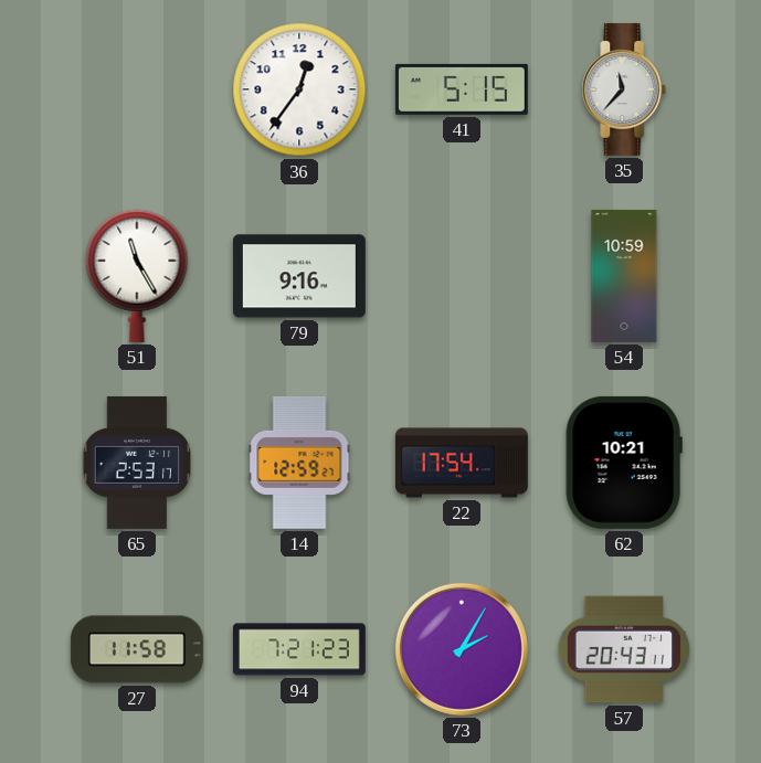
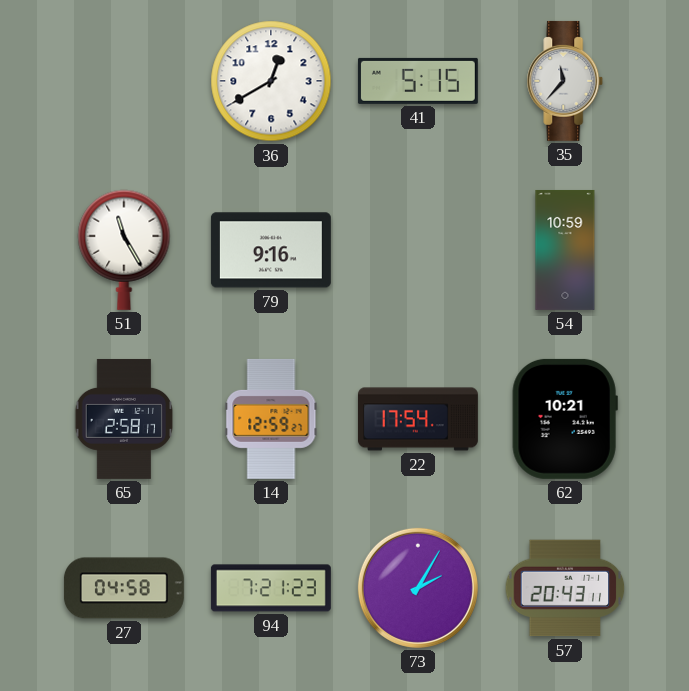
36: 12:36 -> 12:40 (271, 81)
65: 2:53 -> 2:58 (124, 419)
27: 11:58 -> 04:58 (124, 588)
